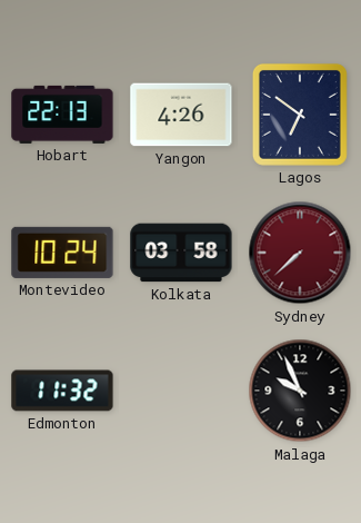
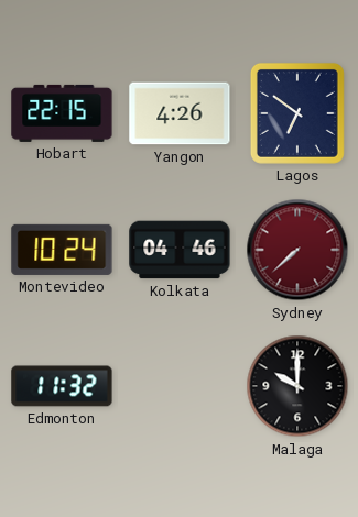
Hobart: 22:13 -> 22:15 (62, 113)
Kolkata: 03:58 -> 04:46 (180, 250)
Malaga: 9:56 -> 10:00 (297, 386)
